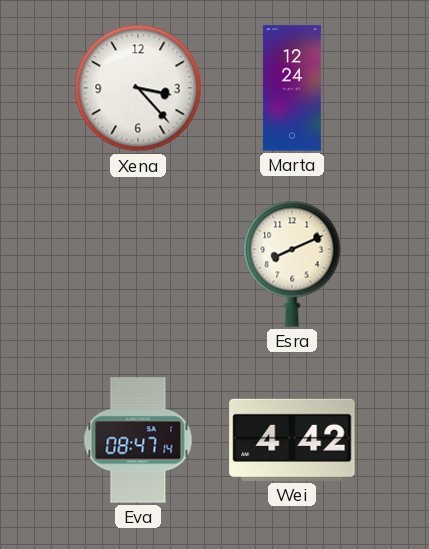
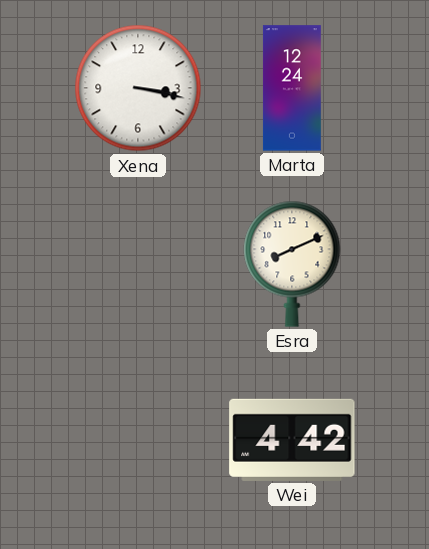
Xena: 3:23 -> 3:17 (138, 88)
Eva: 08:47 -> none (138, 440)
